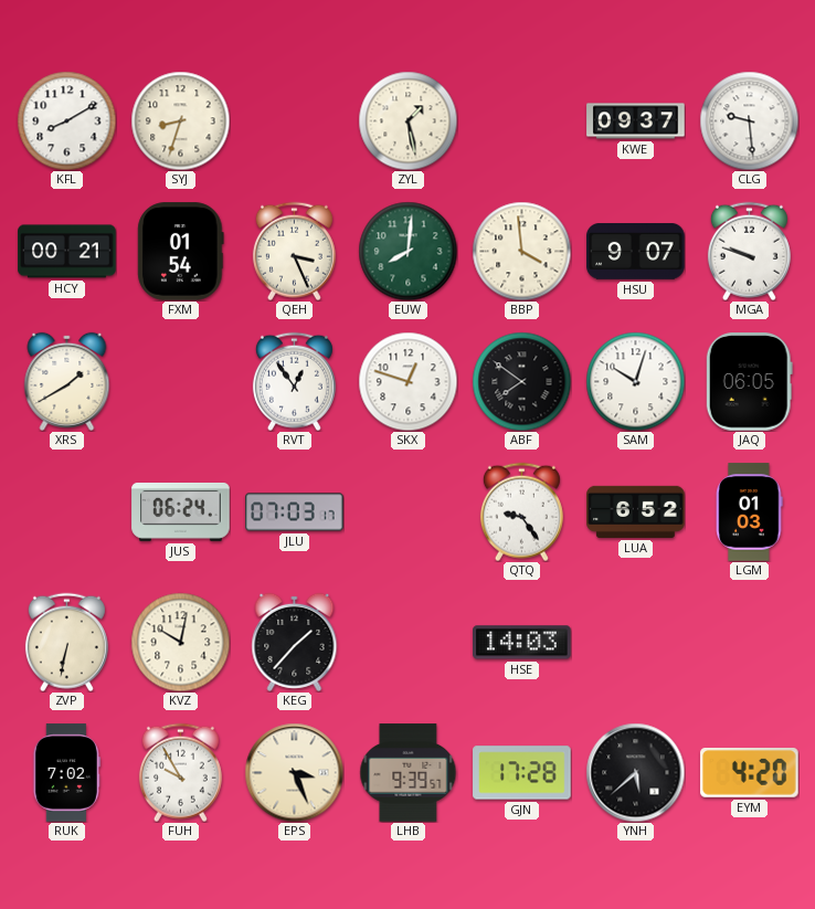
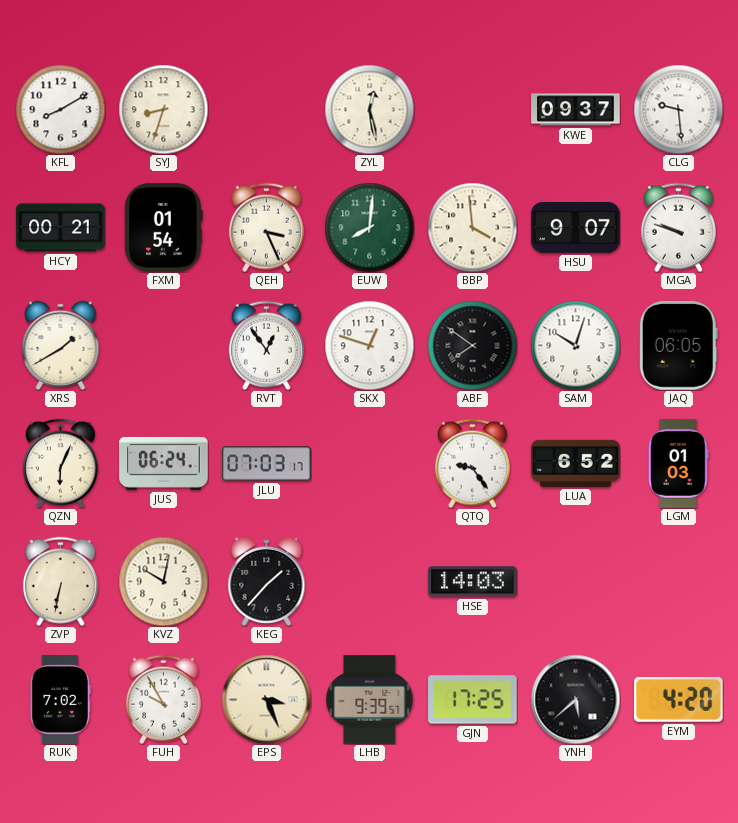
ZYL: 1:28 -> 12:28 (369, 109)
QZN: none -> 6:04 (60, 463)
GJN: 17:28 -> 17:25 (473, 700)
